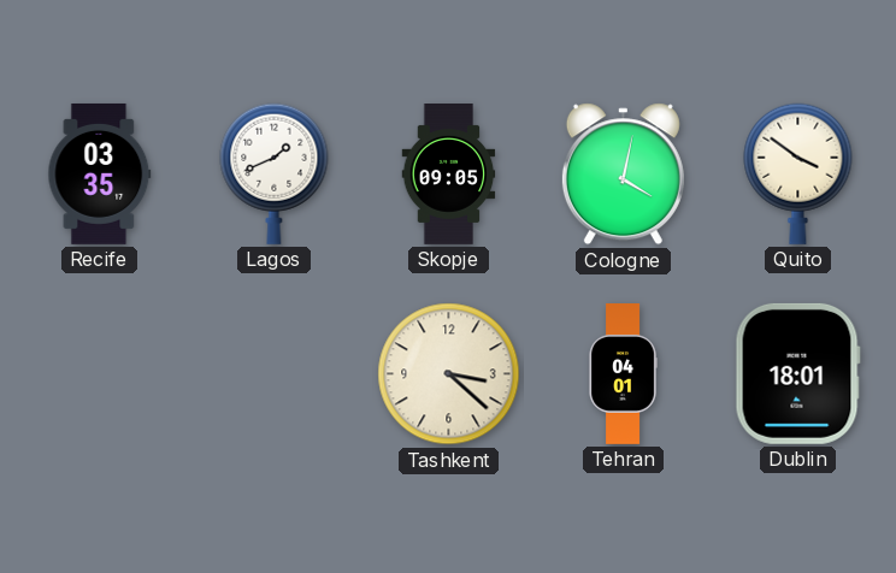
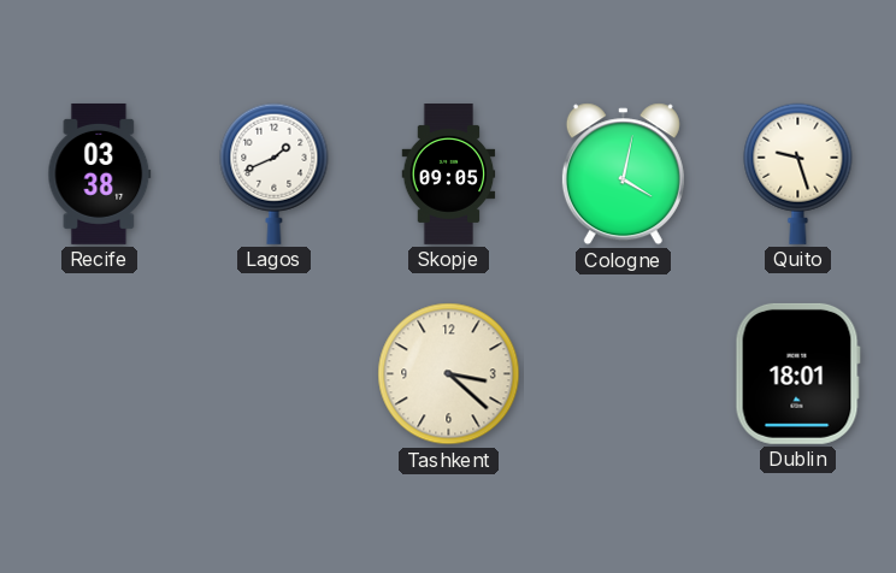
Recife: 03:35 -> 03:38 (100, 173)
Quito: 3:51 -> 9:27 (798, 173)
Tehran: 04:01 -> none (623, 374)
